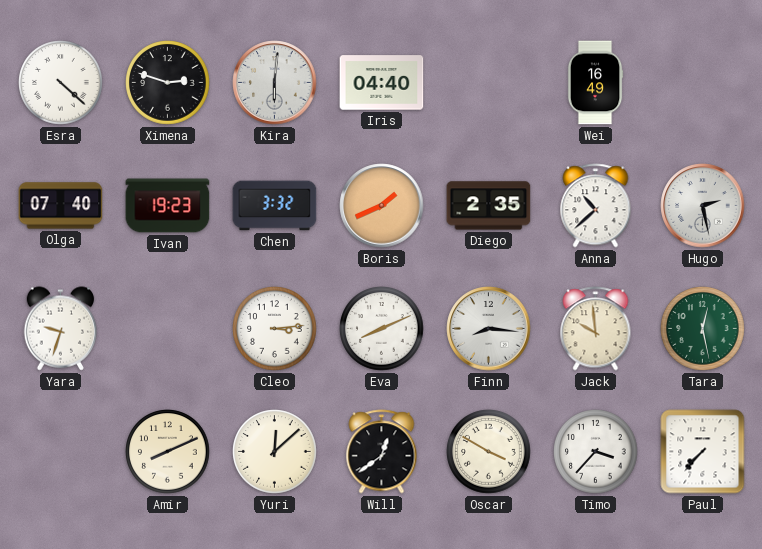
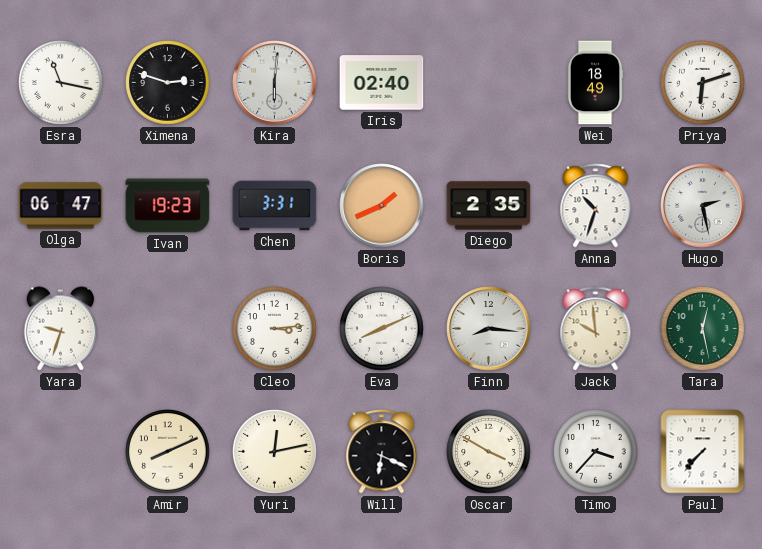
Esra: 4:22 -> 11:17 (61, 83)
Iris: 04:40 -> 02:40 (382, 83)
Wei: 16:49 -> 18:49 (595, 83)
Priya: none -> 6:12 (703, 83)
Olga: 07:40 -> 06:47 (61, 206)
Chen: 3:32 -> 3:31 (275, 206)
Anna: 10:38 -> 10:33 (596, 206)
Yuri: 12:08 -> 12:13 (275, 452)
Will: 12:39 -> 6:19 (382, 452)
